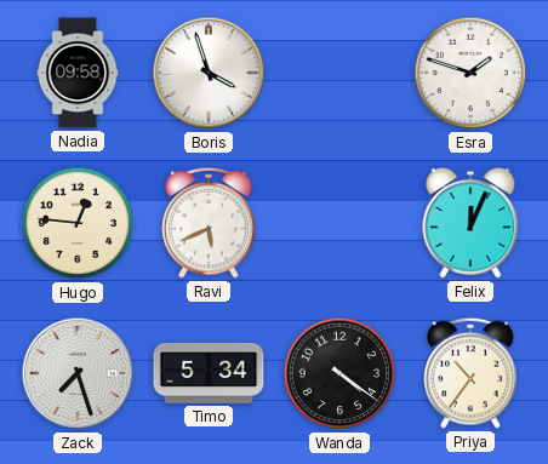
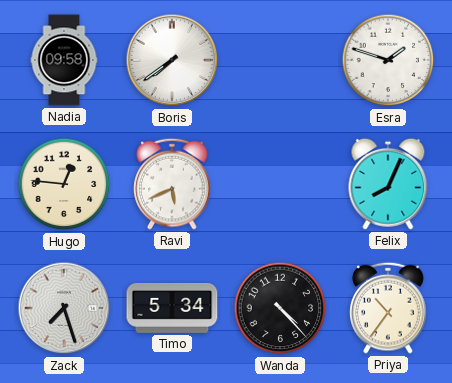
Boris: 3:57 -> 7:39 (172, 60)
Felix: 12:04 -> 8:04 (388, 184)
Wanda: 4:21 -> 4:23 (280, 308)
